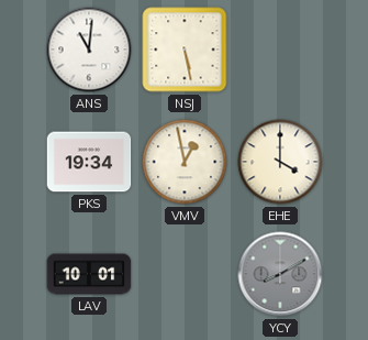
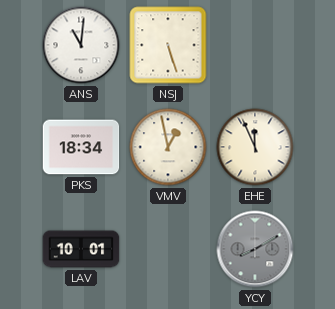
NSJ: 5:28 -> 5:27 (168, 45)
PKS: 19:34 -> 18:34 (81, 147)
EHE: 4:00 -> 11:56 (255, 147)
